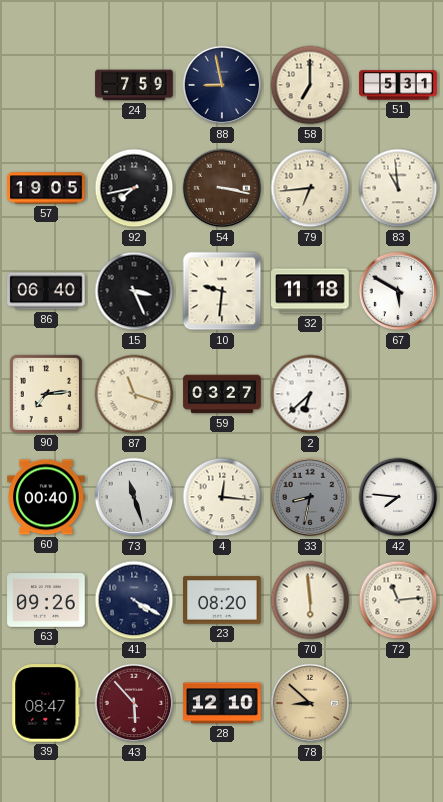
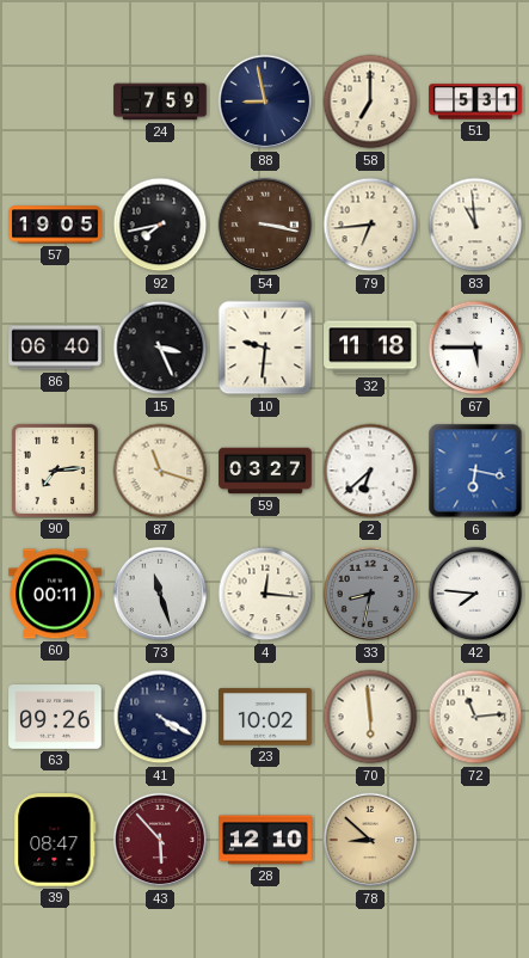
67: 5:50 -> 5:45 (475, 348)
6: none -> 6:17 (475, 471)
60: 00:40 -> 00:11 (55, 594)
23: 08:20 -> 10:02 (265, 717)
